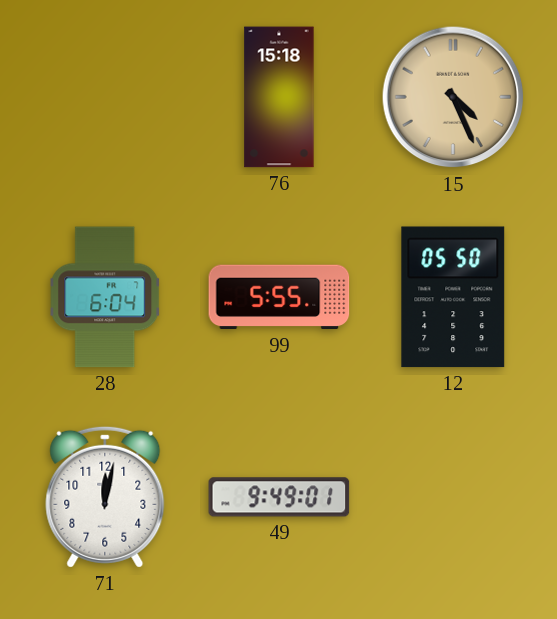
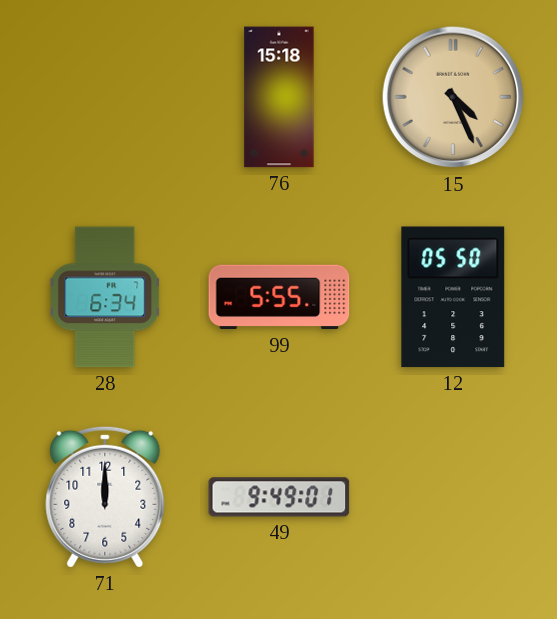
28: 6:04 -> 6:34 (105, 297)
71: 12:02 -> 12:00 (105, 497)
